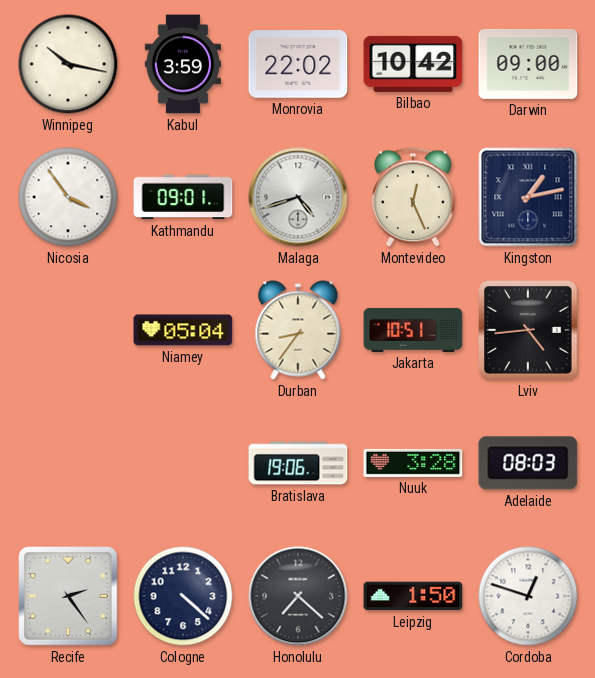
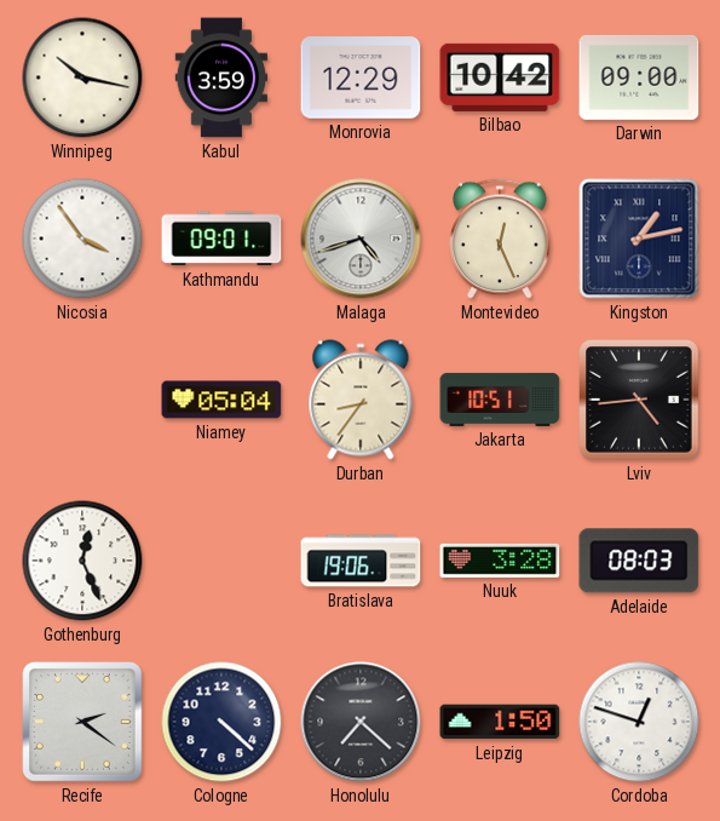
Monrovia: 22:02 -> 12:29 (361, 77)
Gothenburg: none -> 12:26 (82, 561)
Recife: 2:24 -> 2:21 (82, 722)
